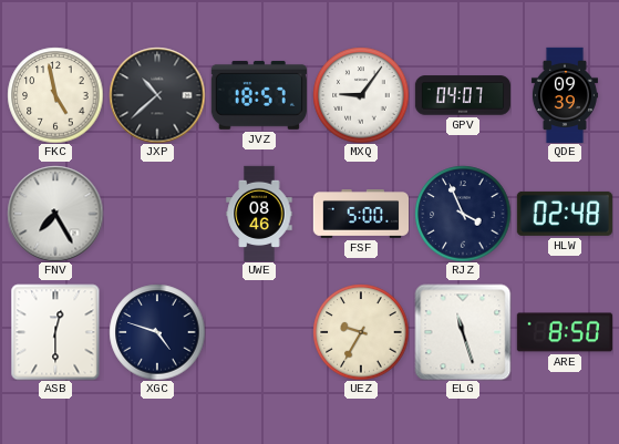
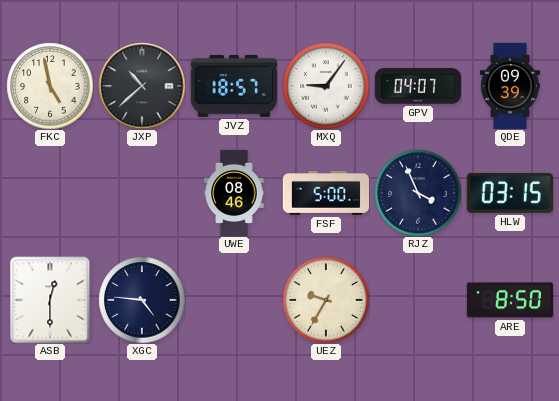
FNV: 7:25 -> none (55, 214)
HLW: 02:48 -> 03:15 (510, 193)
XGC: 4:48 -> 4:46 (142, 300)
ELG: 11:27 -> none (463, 332)
